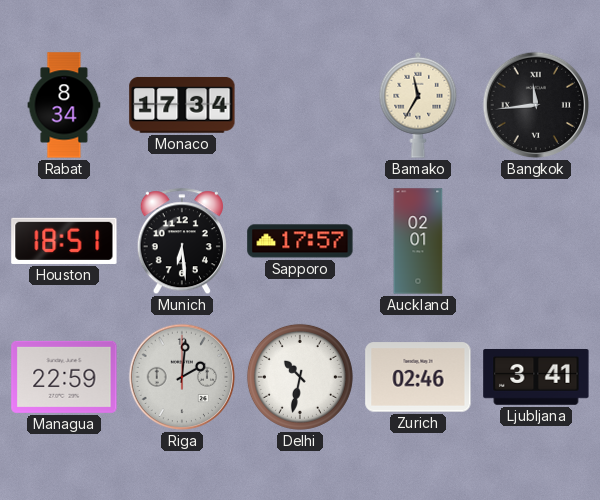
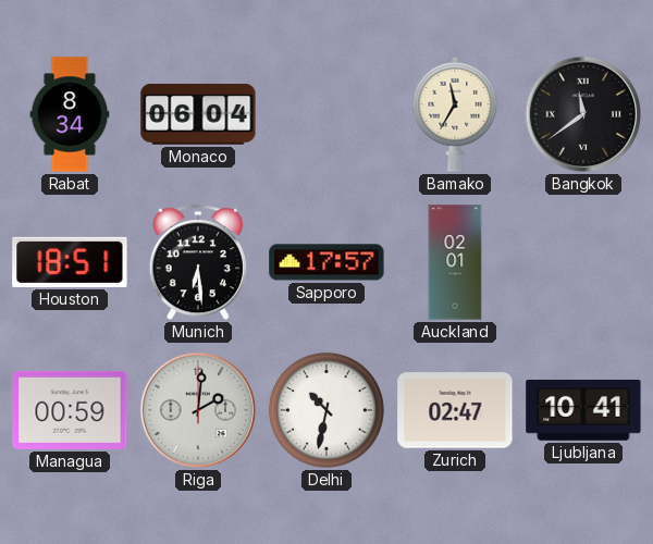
Monaco: 17:34 -> 06:04 (198, 114)
Bangkok: 11:44 -> 11:39 (583, 114)
Managua: 22:59 -> 00:59 (70, 410)
Zurich: 02:46 -> 02:47 (455, 410)
Ljubljana: 3:41 -> 10:41 (583, 410)
